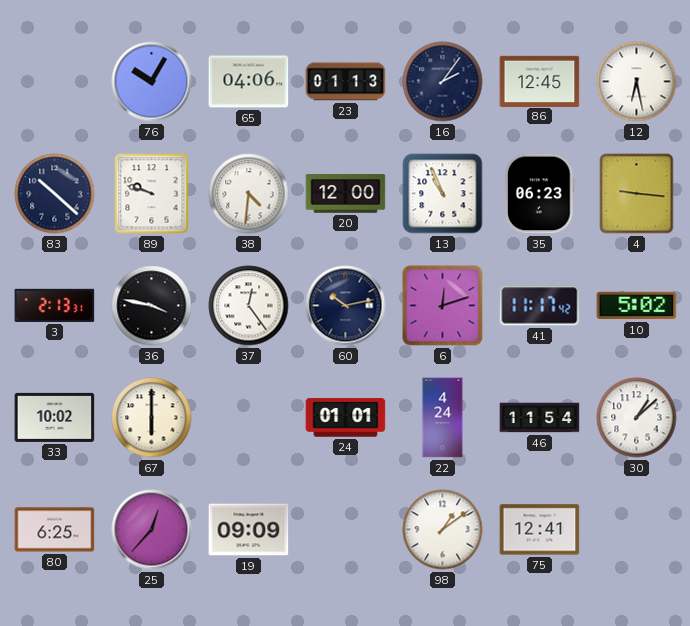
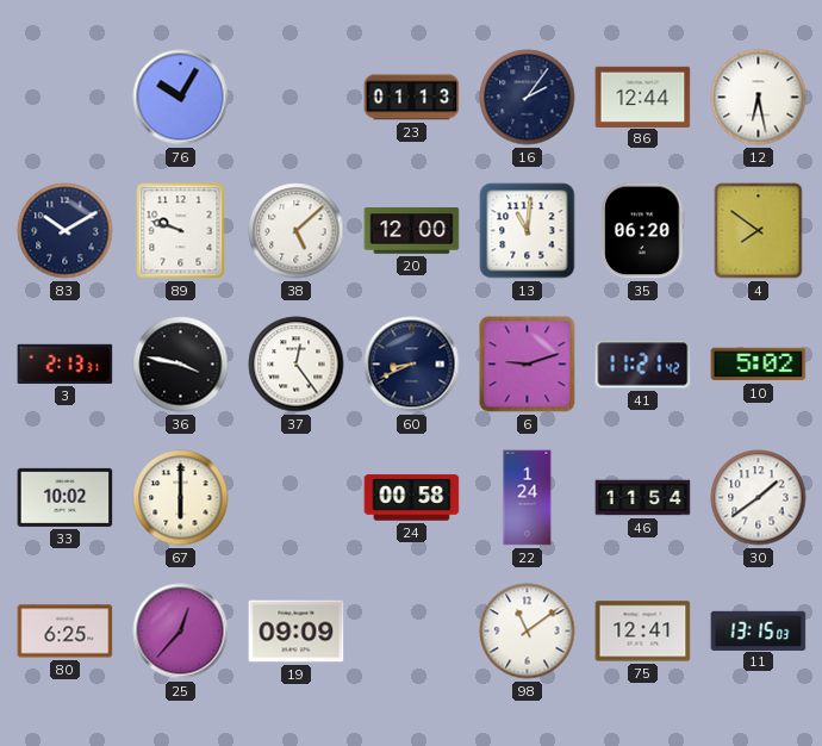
65: 04:06 -> none (249, 82)
86: 12:45 -> 12:44 (643, 97)
83: 10:22 -> 10:10 (66, 231)
38: 4:31 -> 5:08 (297, 231)
13: 10:56 -> 11:01 (528, 231)
35: 06:23 -> 06:20 (643, 231)
4: 9:16 -> 7:51 (759, 231)
60: 10:13 -> 8:41 (412, 365)
6: 12:12 -> 9:12 (528, 365)
41: 11:17 -> 11:21 (643, 365)
24: 01:01 -> 00:58 (412, 498)
22: 4:24 -> 1:24 (528, 498)
30: 1:08 -> 1:39 (759, 498)
98: 1:09 -> 11:09 (528, 632)
11: none -> 13:15 (759, 630)
